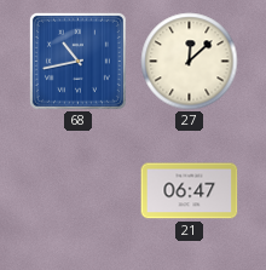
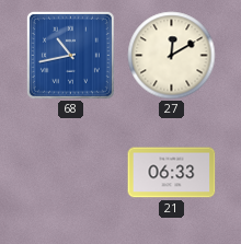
27: 12:08 -> 12:10 (172, 56)
21: 06:47 -> 06:33 (172, 173)
